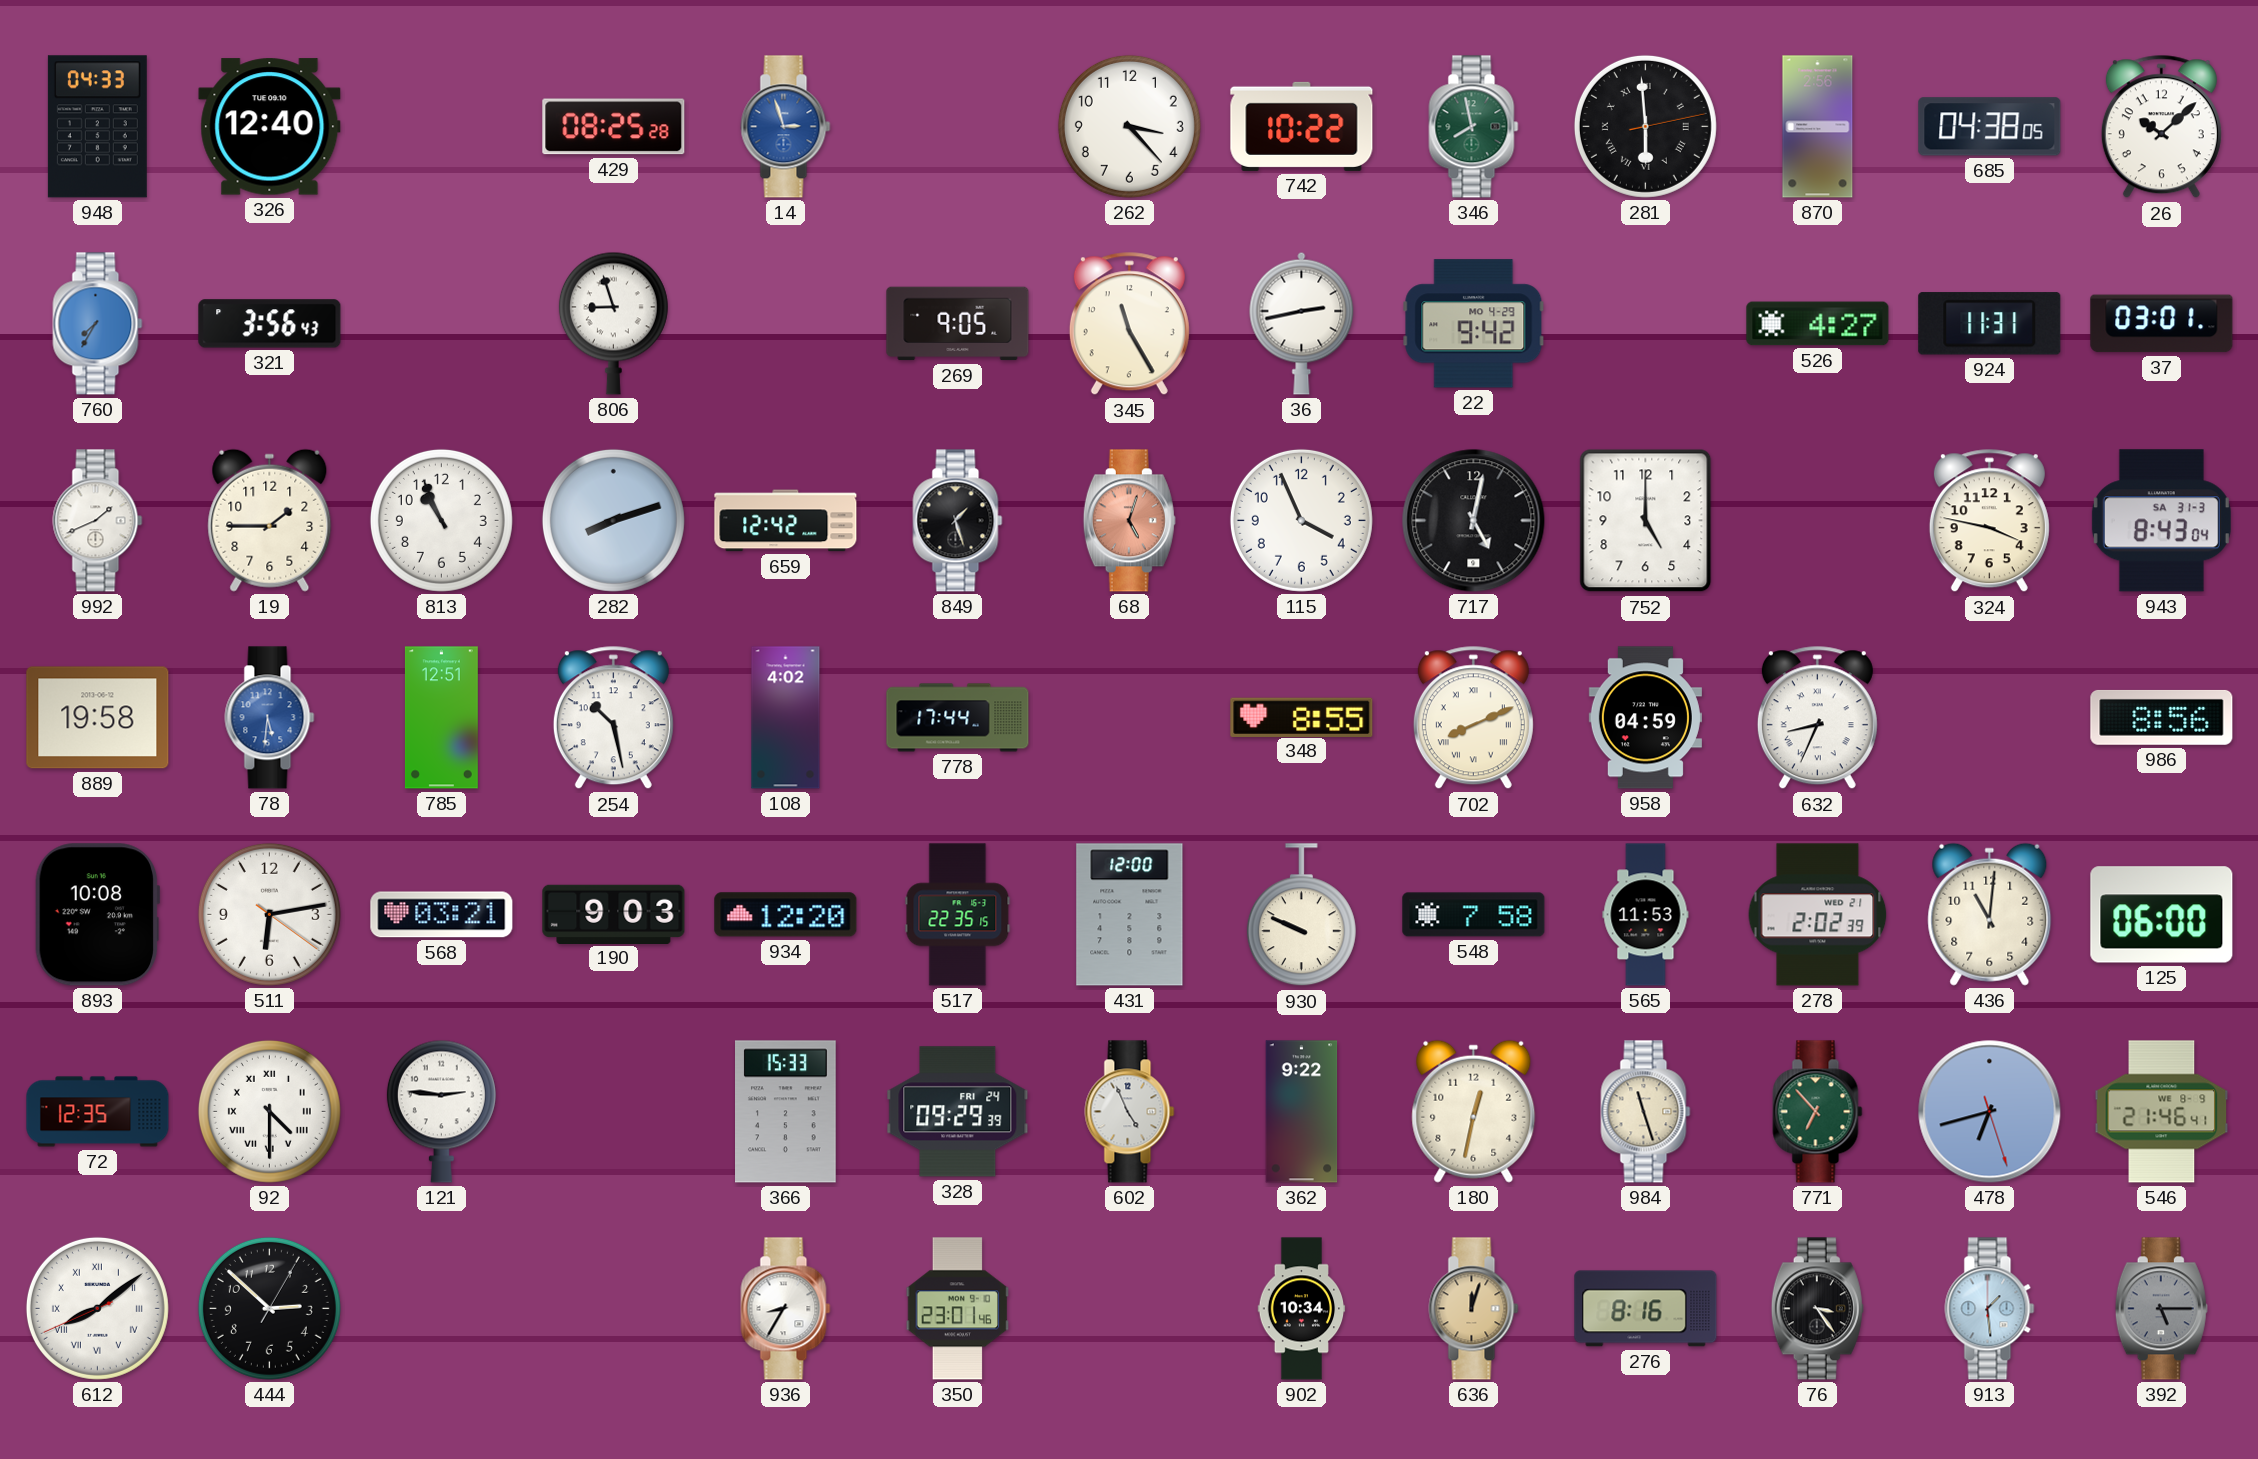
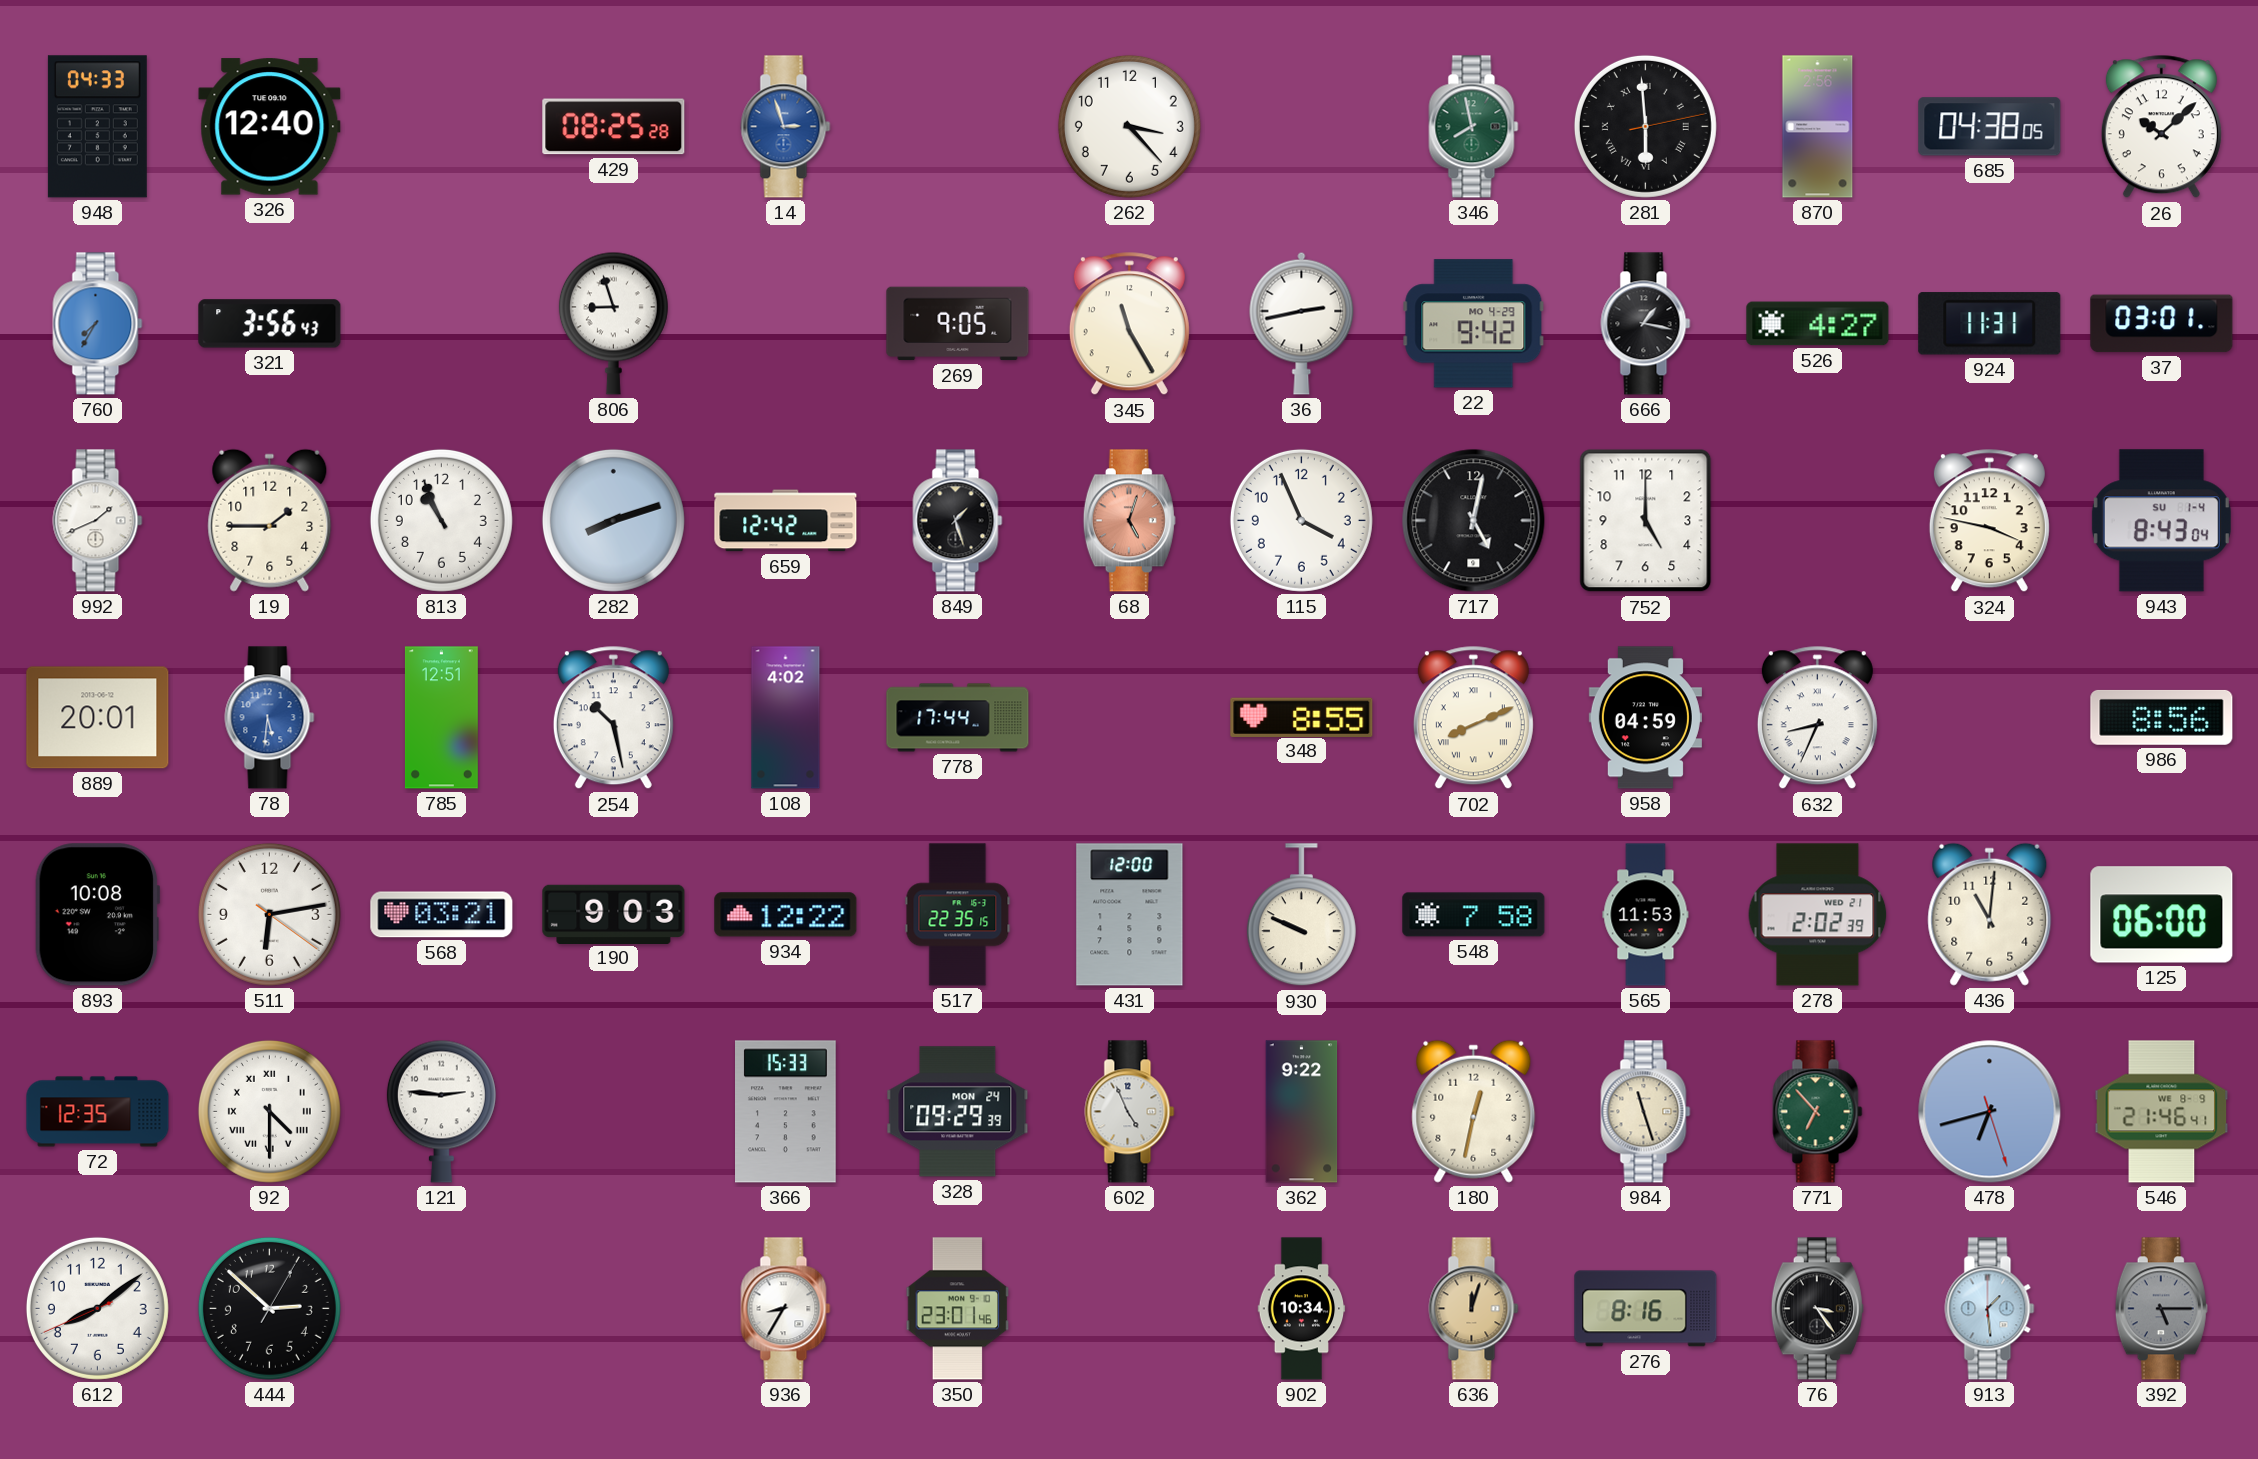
742: 10:22 -> none (1302, 126)
666: none -> 1:17 (1646, 324)
943 date: SA 31-3 -> SU 1-4 (2161, 521)
889: 19:58 -> 20:01 (98, 718)
934: 12:20 -> 12:22 (786, 915)
328 date: FRI 24 -> MON 24 (958, 1112)
612 numerals: Roman -> Arabic (97, 1308)
